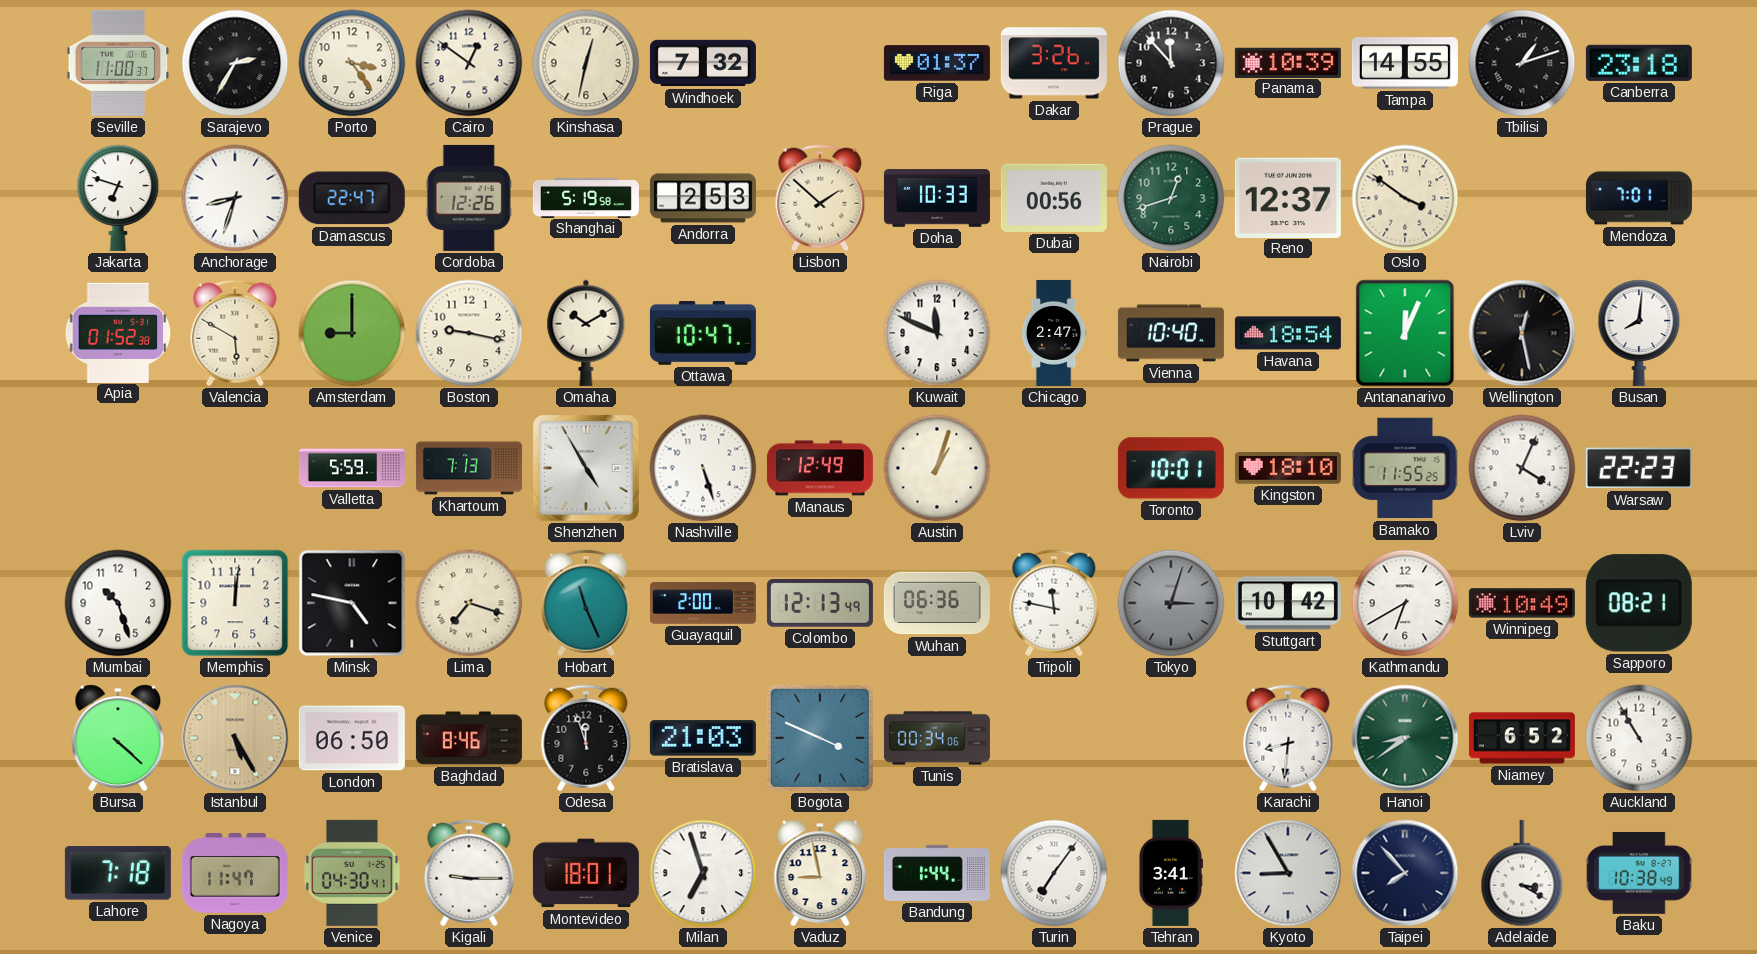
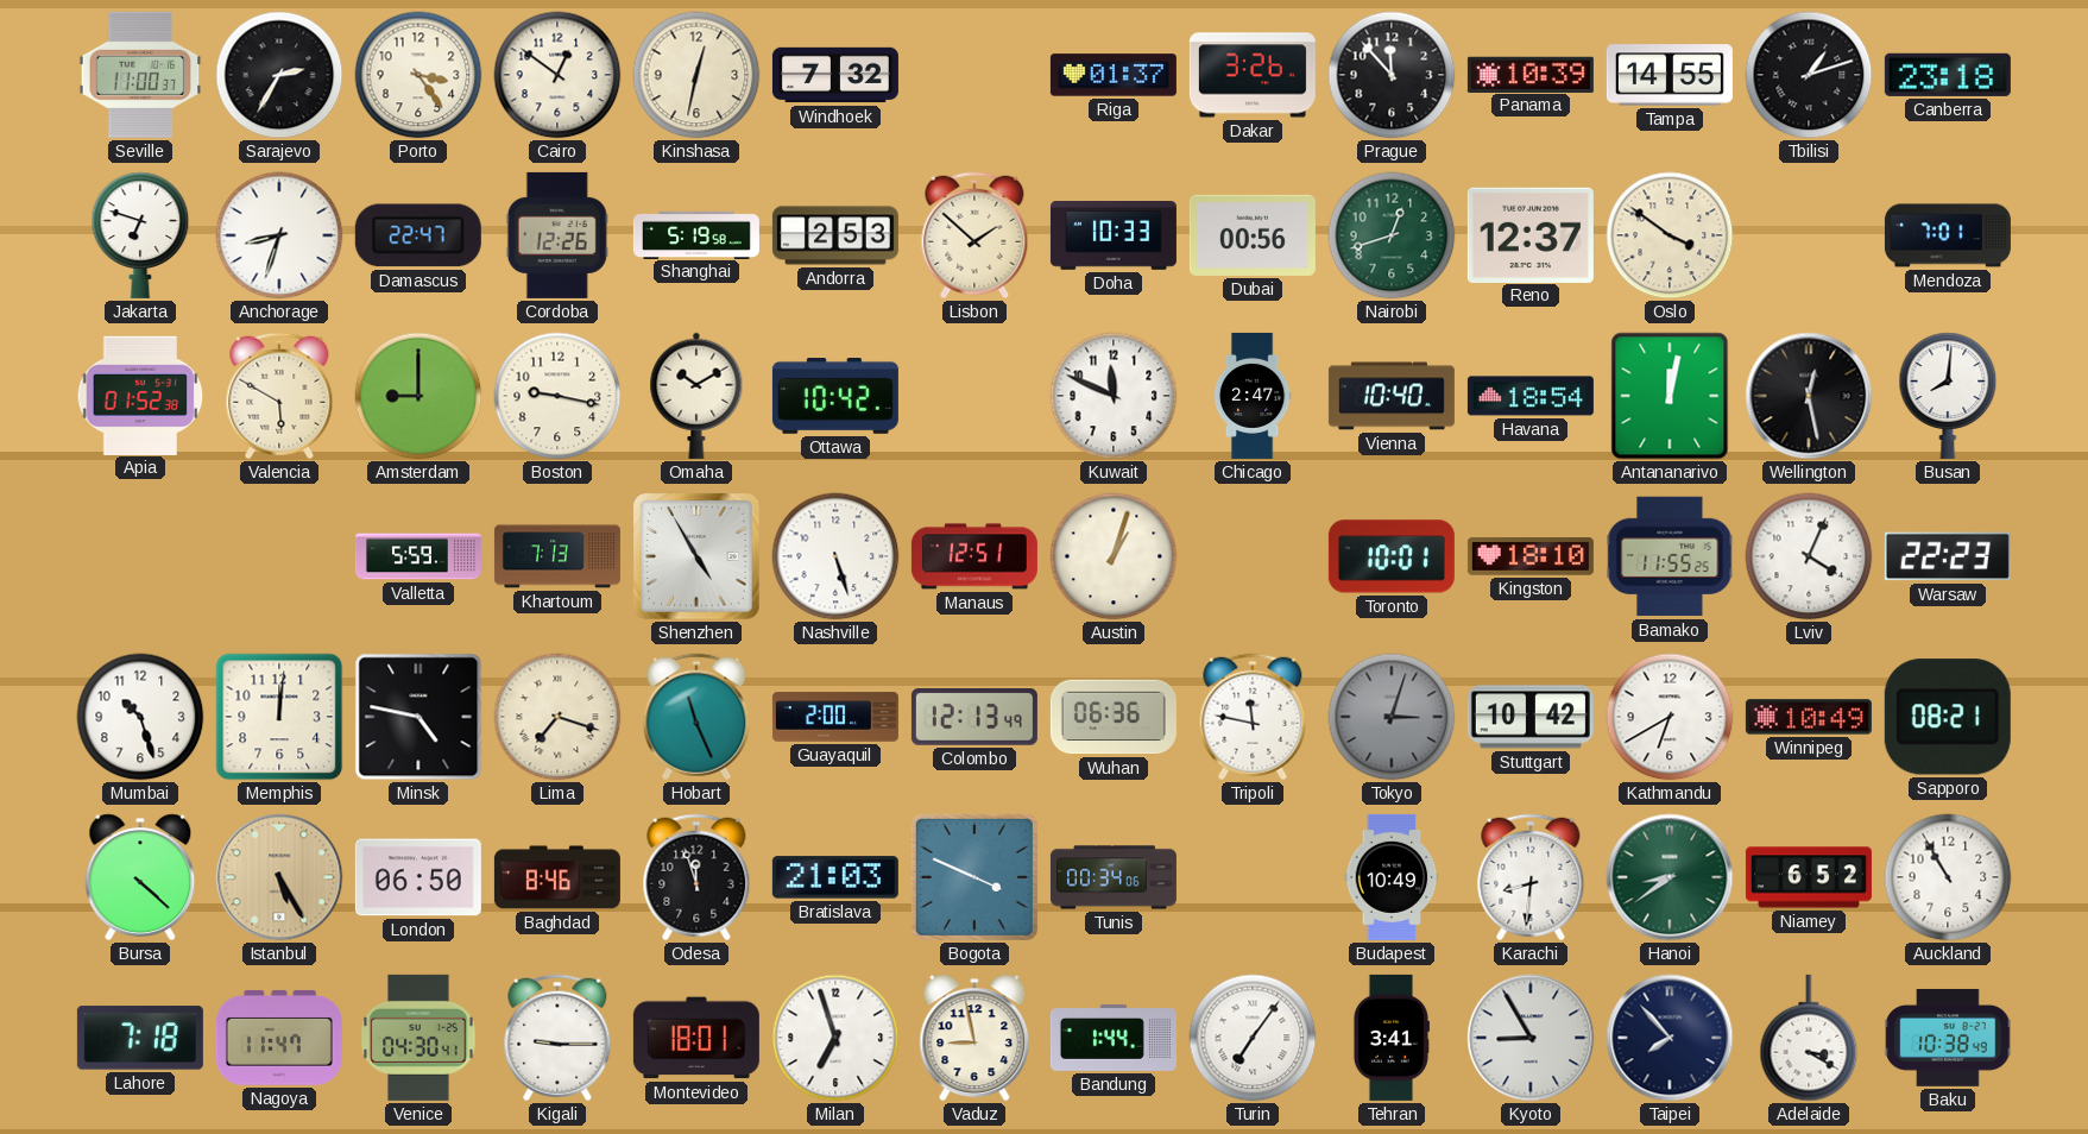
Ottawa: 10:47 -> 10:42 (835, 397)
Antananarivo: 12:04 -> 12:02 (1670, 396)
Manaus: 12:49 -> 12:51 (974, 556)
Budapest: none -> 10:49 (1392, 877)
